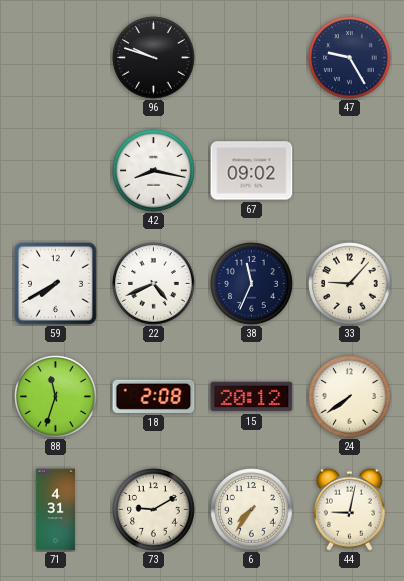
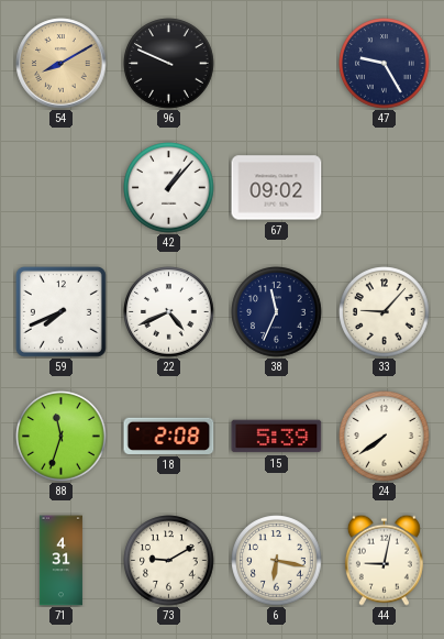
54: none -> 8:10 (62, 64)
96: 9:48 -> 9:49 (169, 64)
42: 8:17 -> 1:07 (169, 188)
59: 7:40 -> 7:41 (60, 311)
15: 20:12 -> 5:39 (277, 437)
6: 7:36 -> 6:17 (277, 561)
